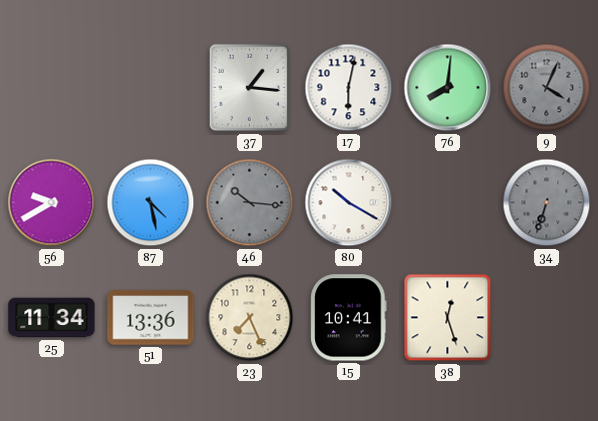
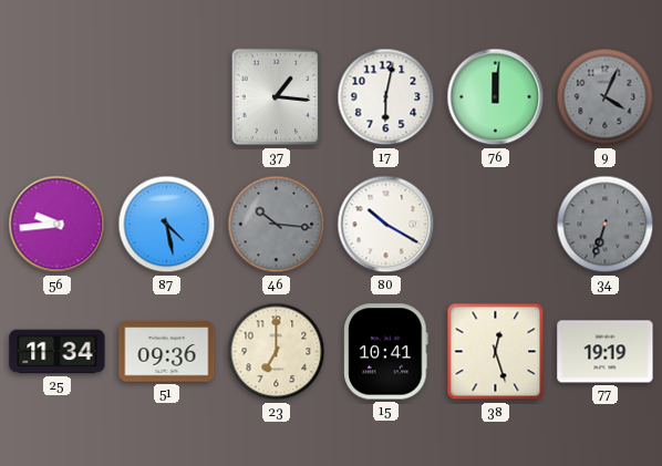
76: 8:01 -> 12:01 (496, 97)
56: 9:40 -> 9:44 (58, 225)
51: 13:36 -> 09:36 (167, 352)
23: 7:26 -> 7:00 (277, 352)
77: none -> 19:19 (606, 352)
